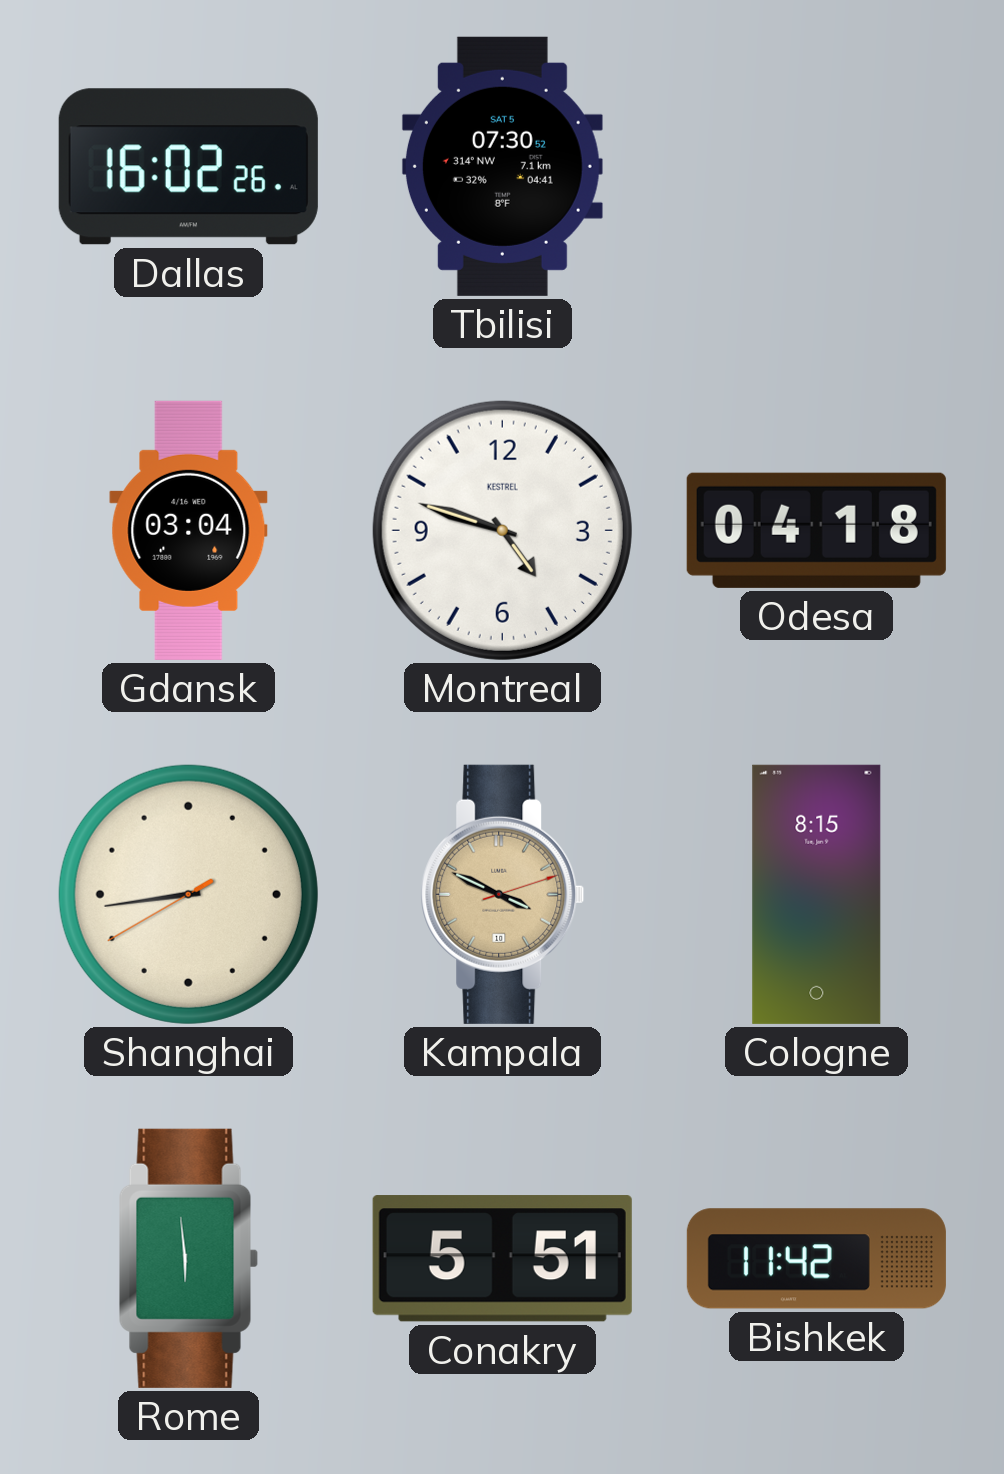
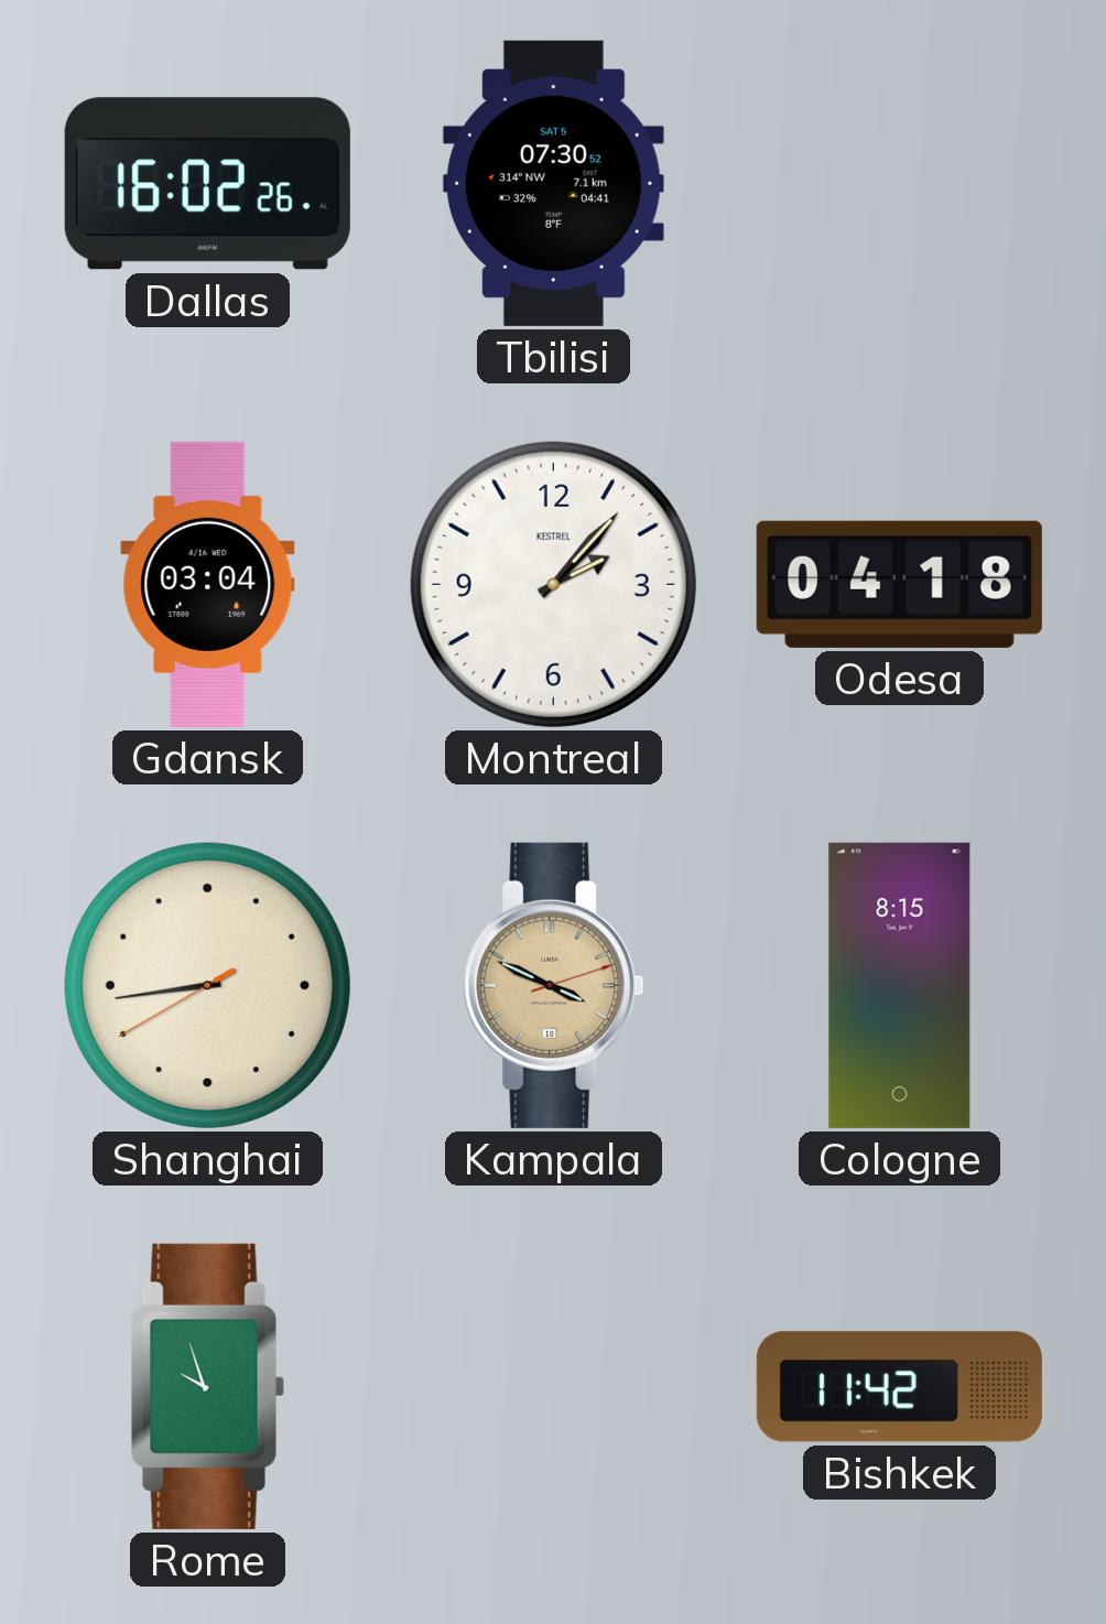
Montreal: 4:48 -> 2:07 (553, 584)
Rome: 5:59 -> 9:57 (207, 1386)
Conakry: 5:51 -> none (502, 1259)
